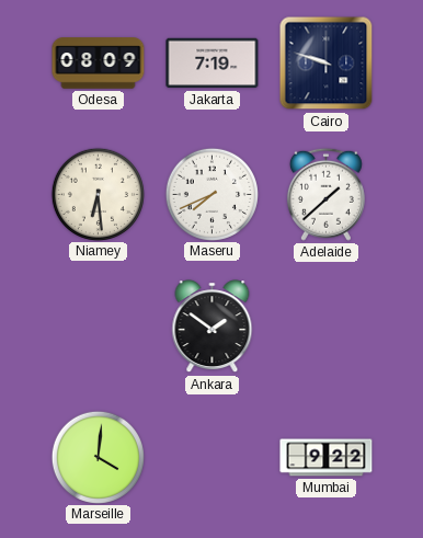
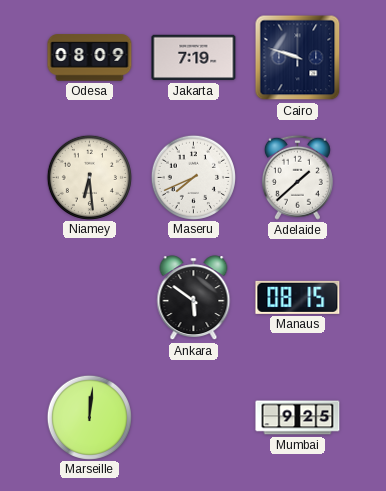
Ankara: 1:51 -> 5:51 (194, 298)
Manaus: none -> 08:15 (298, 297)
Marseille: 4:01 -> 12:01 (89, 417)
Mumbai: 9:22 -> 9:25 (298, 418)
